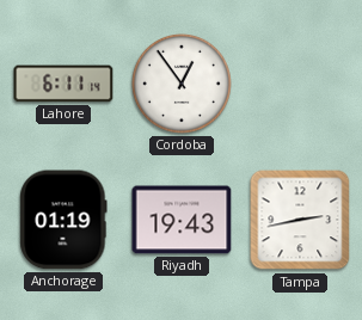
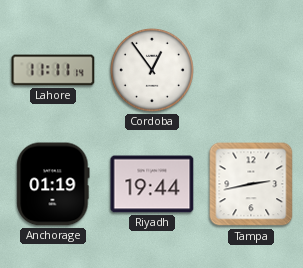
Lahore: 6:11 -> 11:11 (53, 70)
Riyadh: 19:43 -> 19:44 (152, 184)
